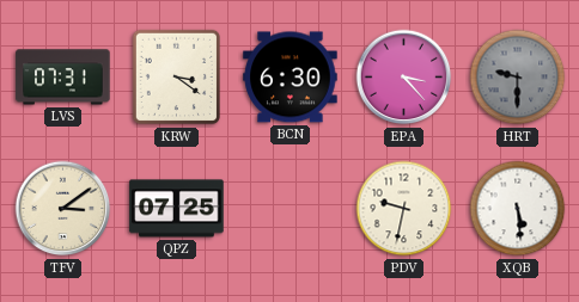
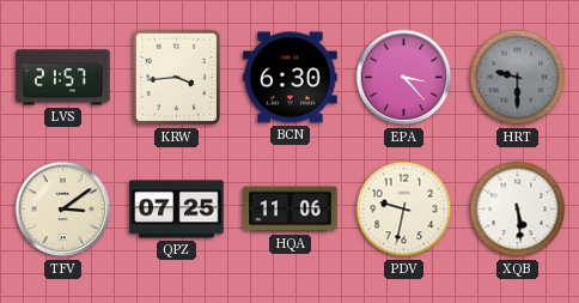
LVS: 07:31 -> 21:57 (63, 78)
KRW: 3:21 -> 3:44 (177, 78)
HQA: none -> 11:06 (291, 210)
